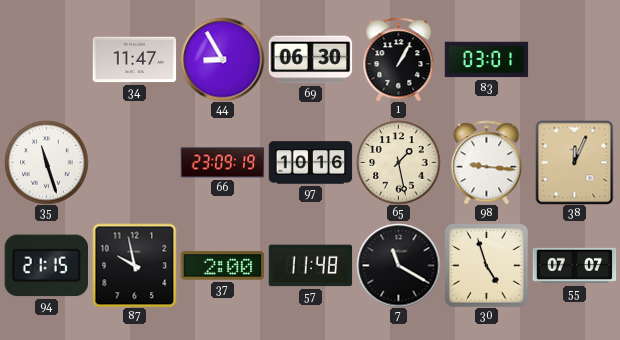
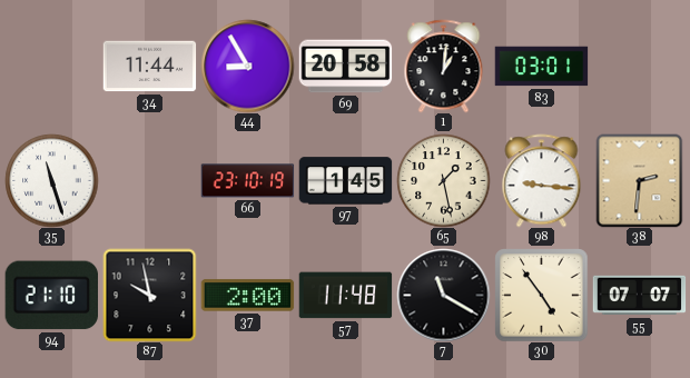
34: 11:47 -> 11:44 (149, 67)
69: 06:30 -> 20:58 (345, 67)
1: 1:05 -> 1:01 (444, 66)
66: 23:09 -> 23:10 (247, 181)
97: 10:16 -> 1:45 (345, 181)
38: 12:04 -> 2:31 (640, 180)
94: 21:15 -> 21:10 (51, 296)
30: 4:57 -> 4:54 (541, 295)
